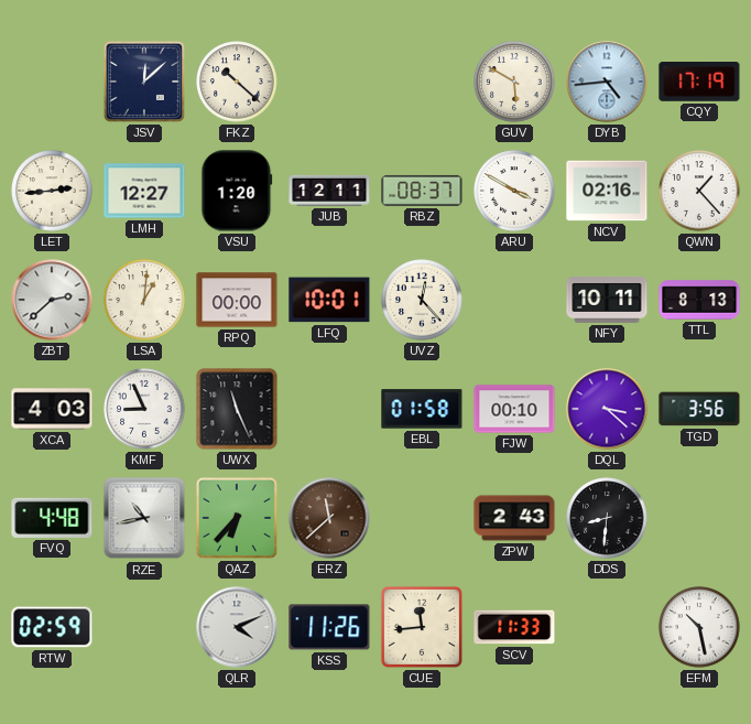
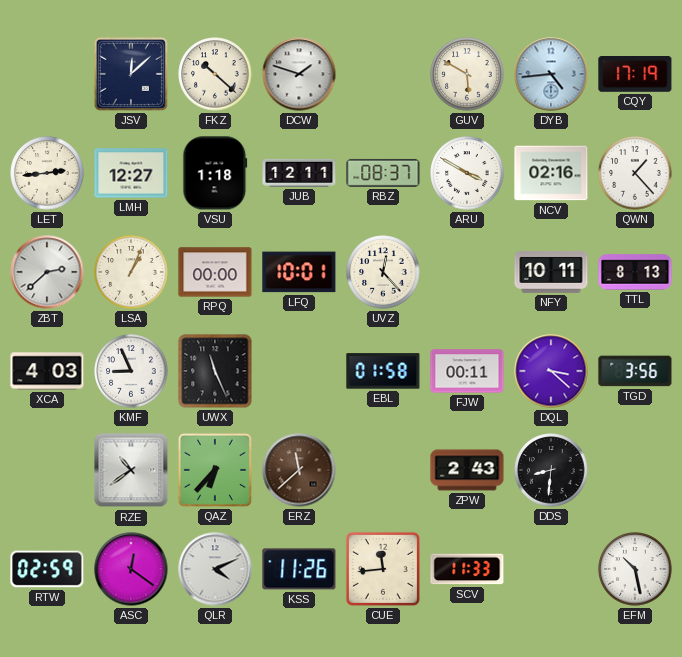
DCW: none -> 1:48 (299, 74)
VSU: 1:20 -> 1:18 (215, 173)
LSA: 1:01 -> 1:04 (131, 272)
FJW: 00:10 -> 00:11 (467, 371)
FVQ: 4:48 -> none (52, 518)
RZE: 10:43 -> 10:39 (131, 470)
ASC: none -> 12:21 (131, 569)
